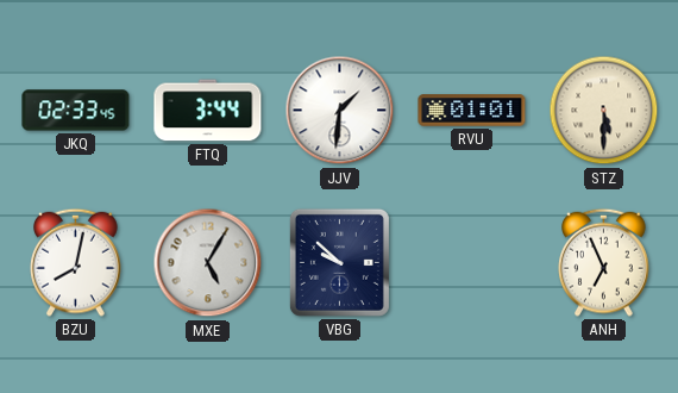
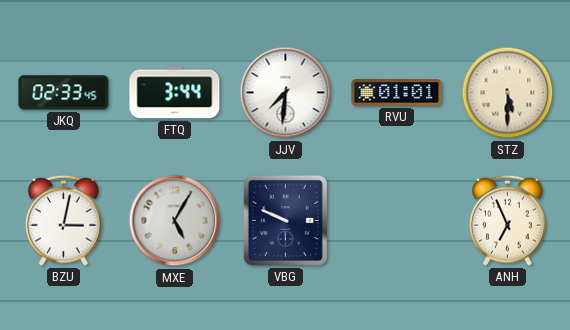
JJV: 1:31 -> 7:31 (286, 93)
BZU: 8:02 -> 3:02 (64, 220)
VBG: 9:52 -> 9:49 (285, 220)
